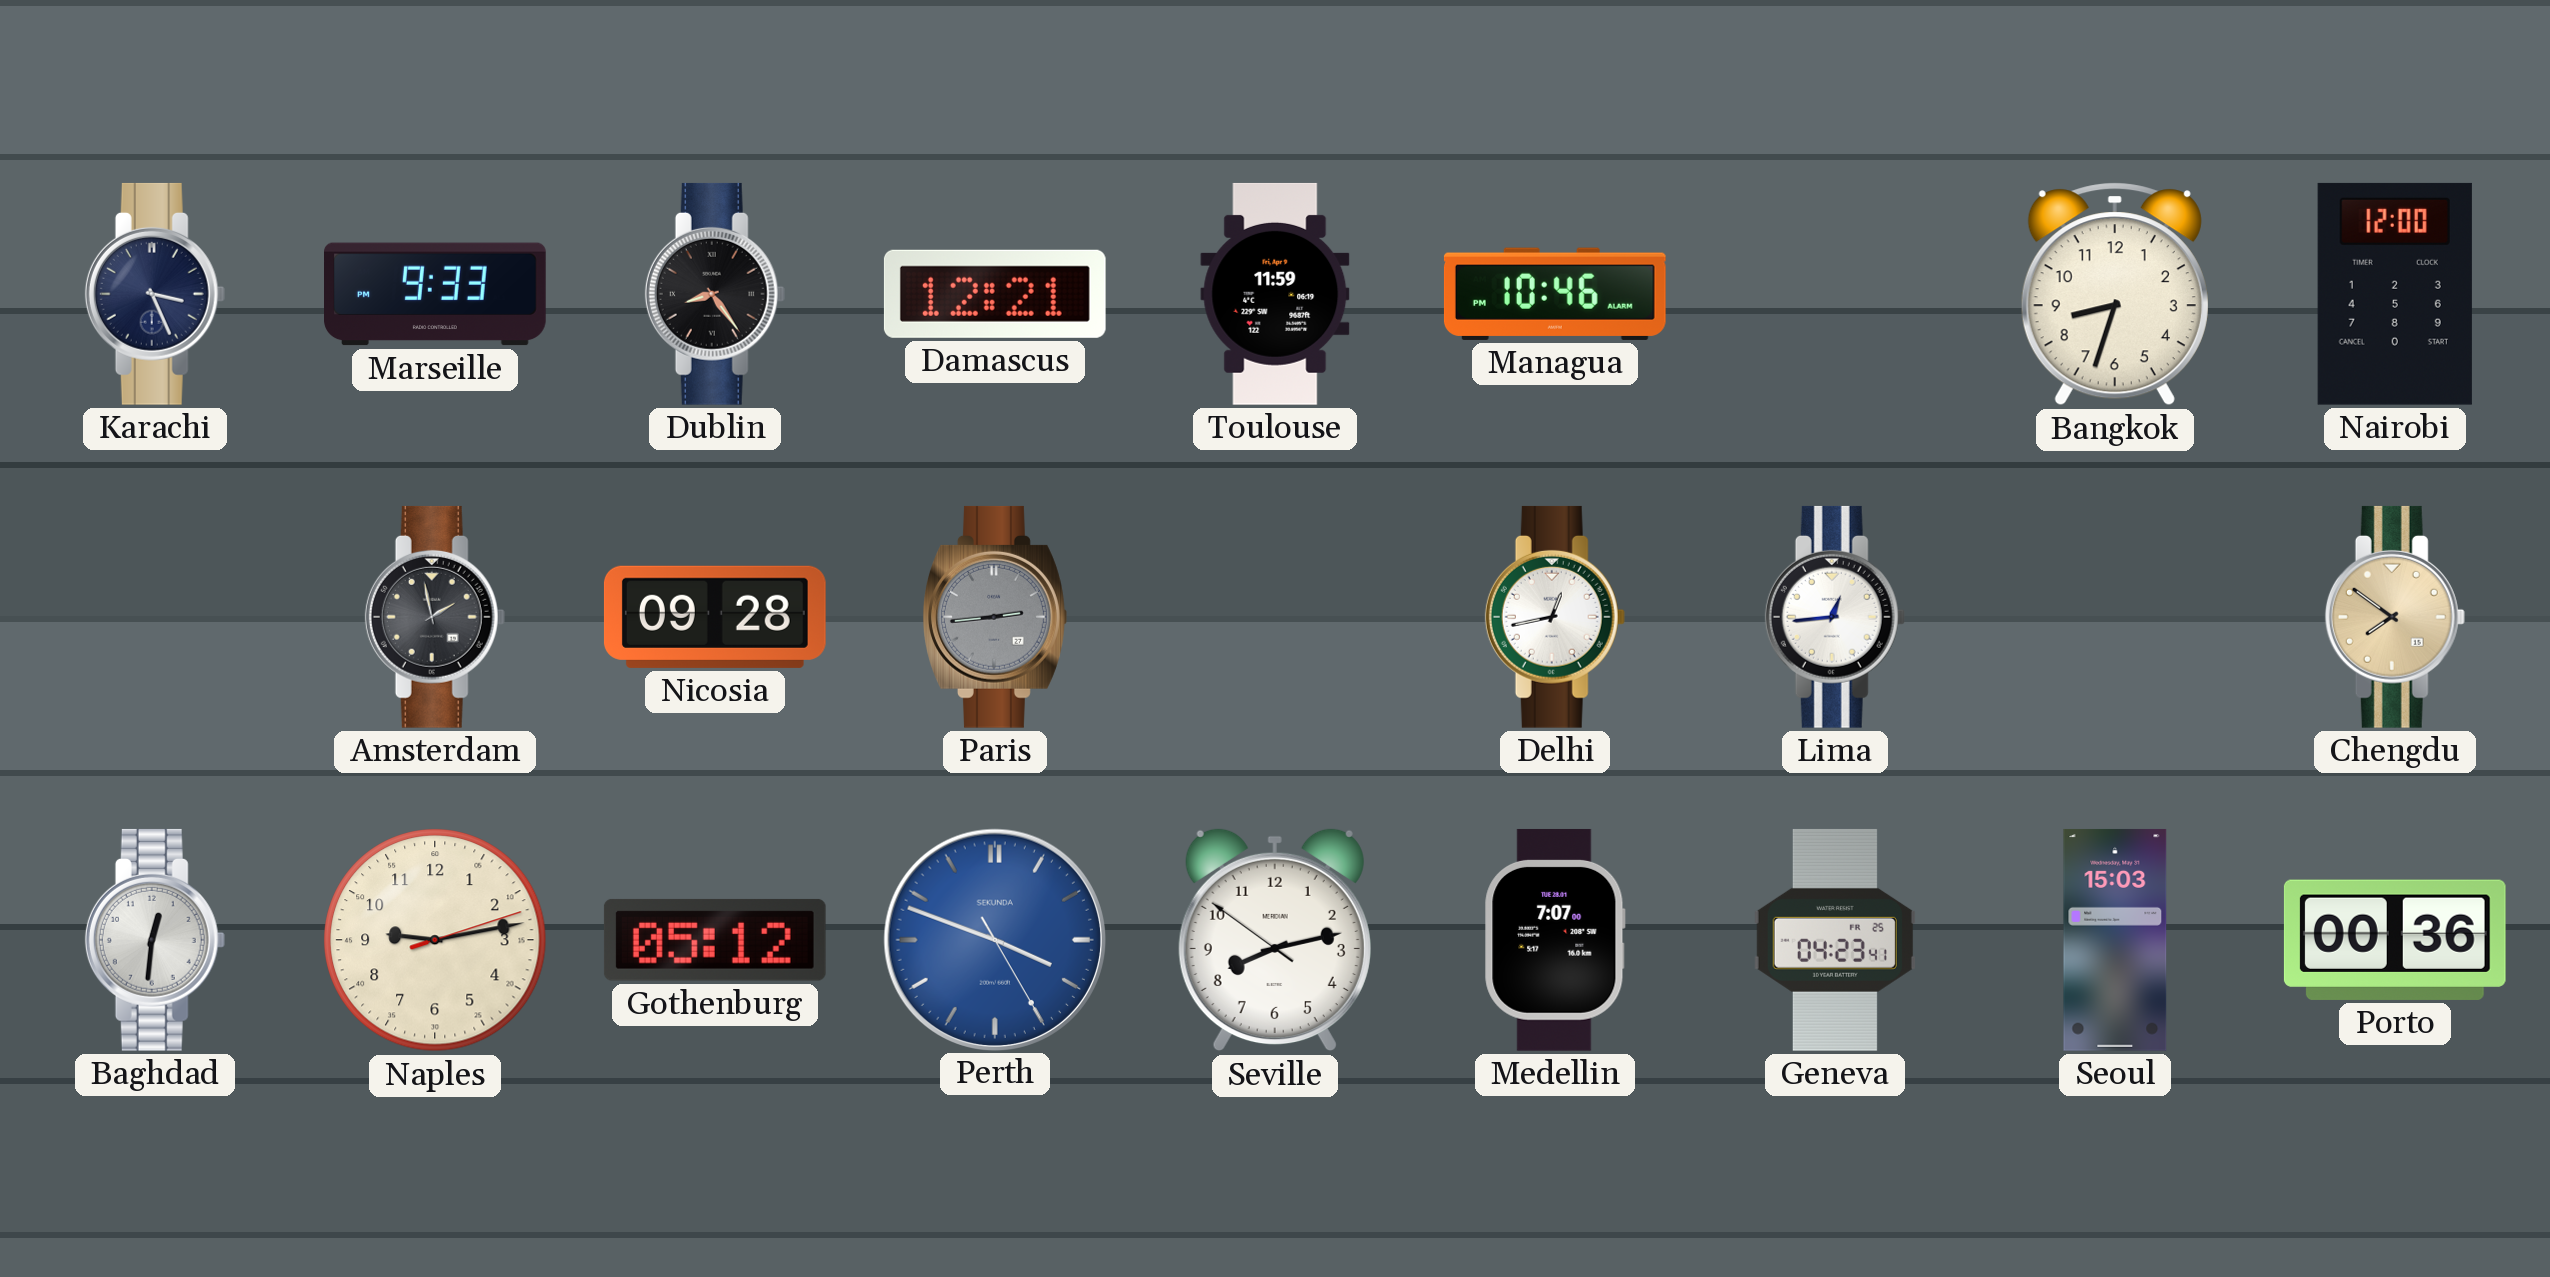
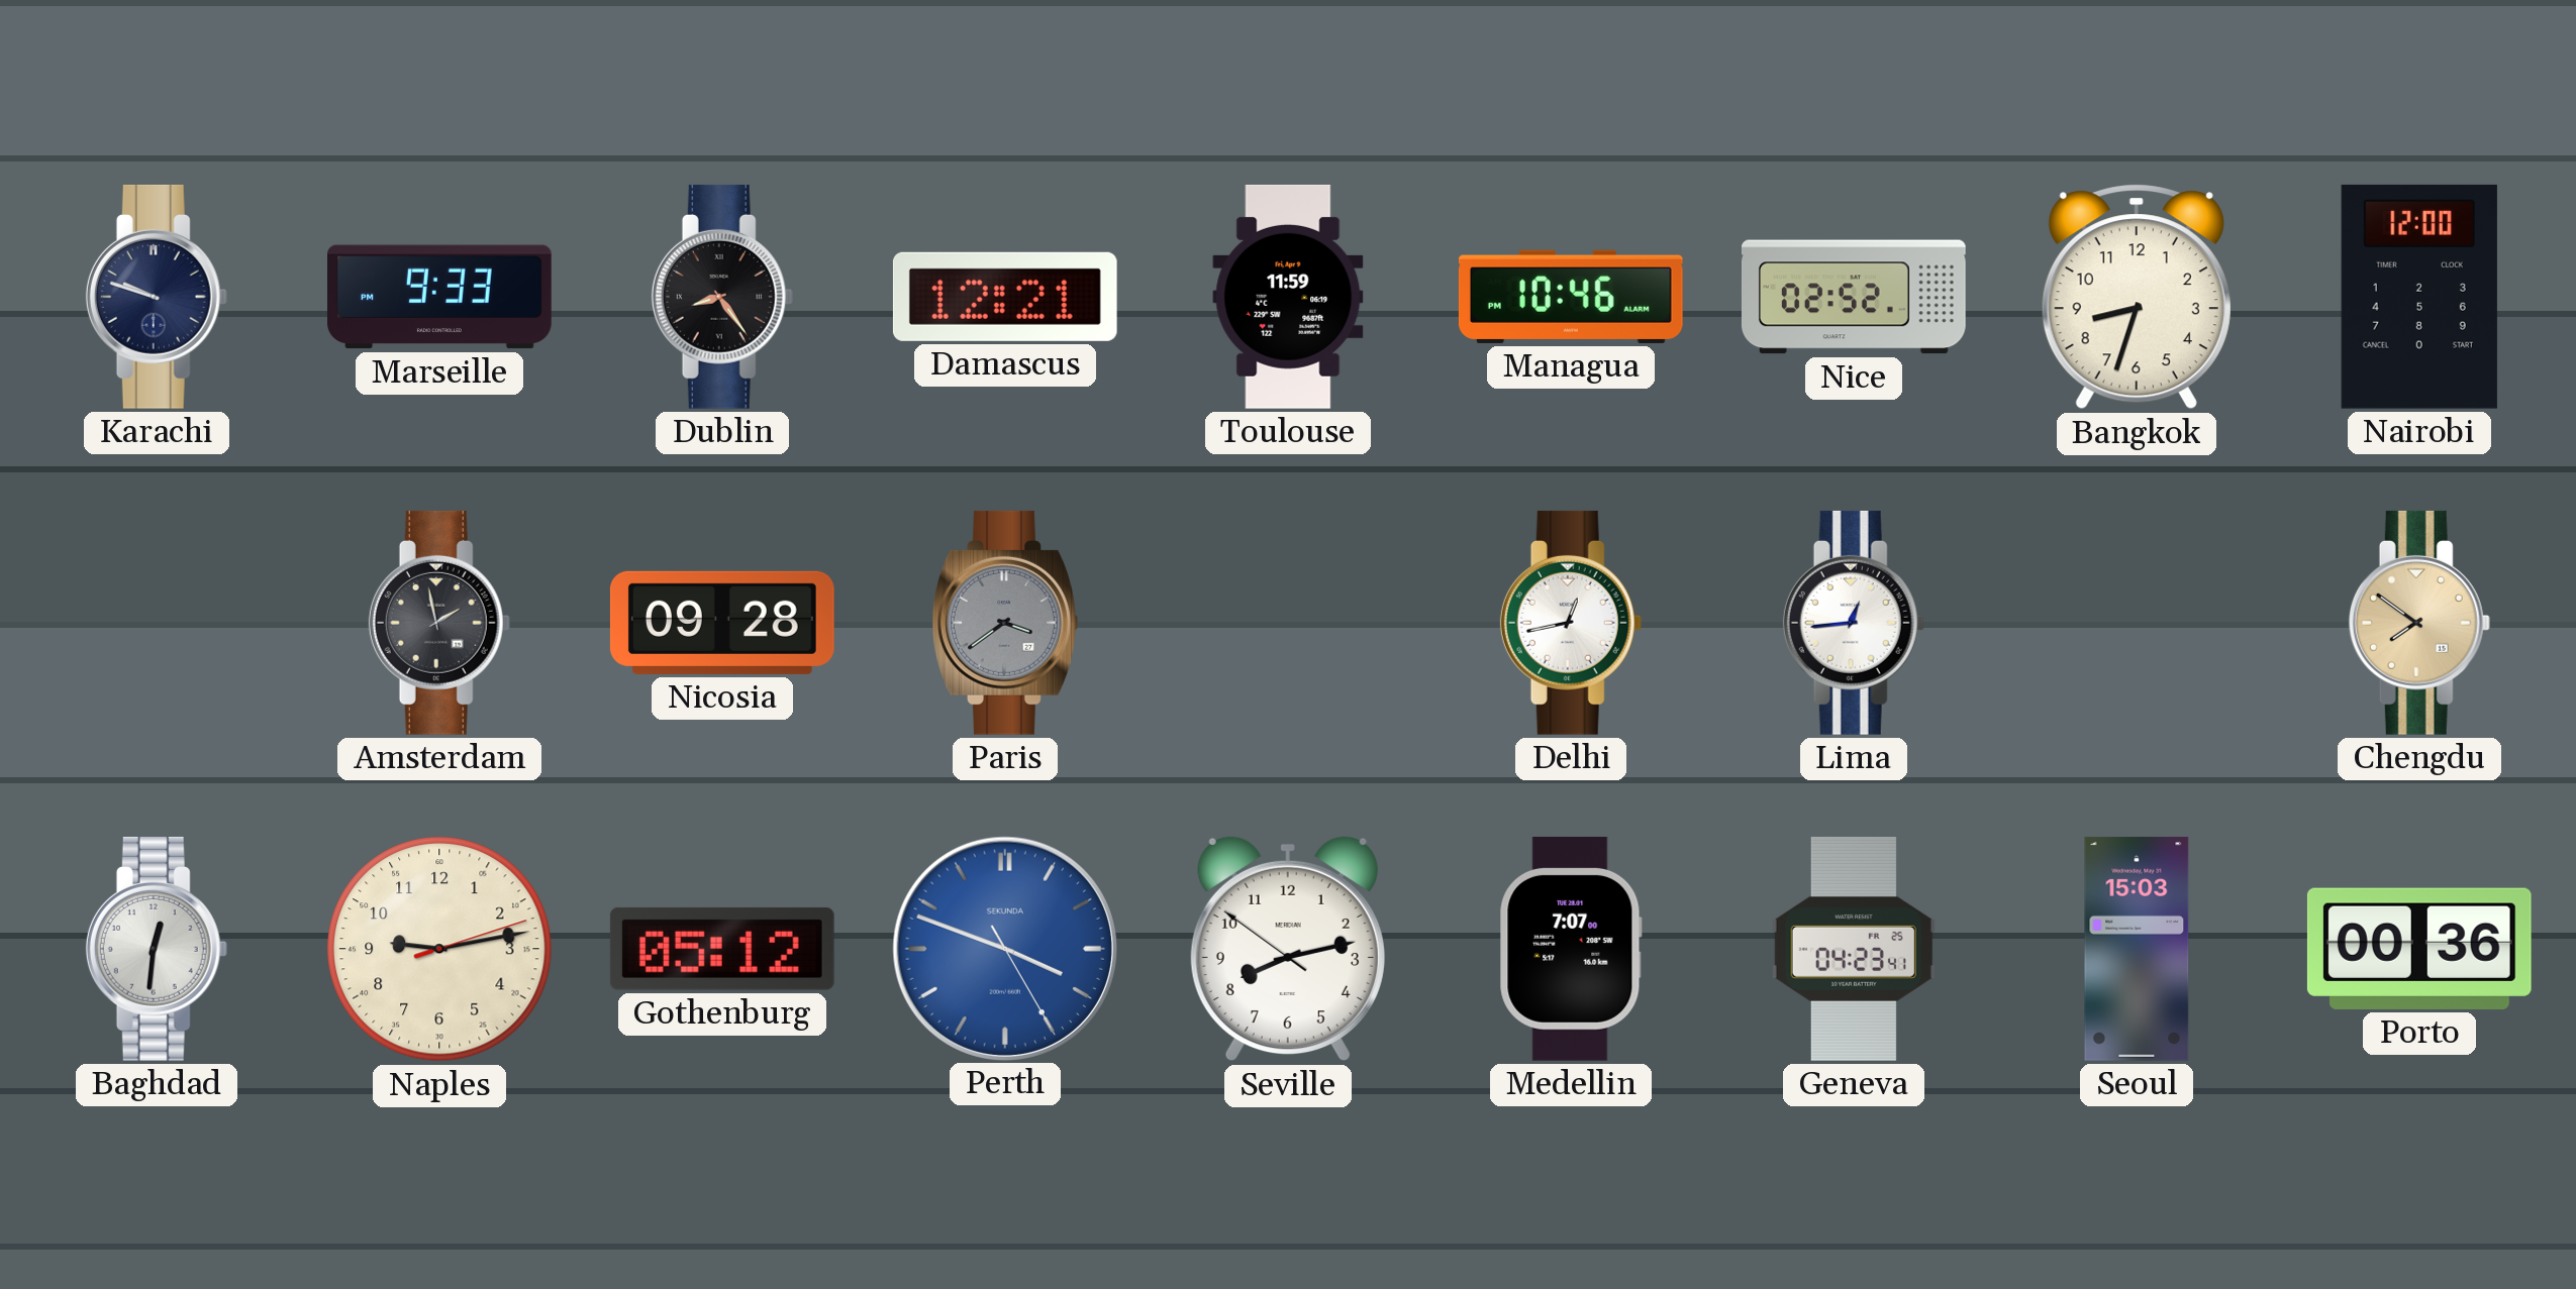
Karachi: 3:26 -> 9:48 (157, 297)
Nice: none -> 02:52 (1854, 297)
Paris: 2:44 -> 3:39 (1005, 623)
